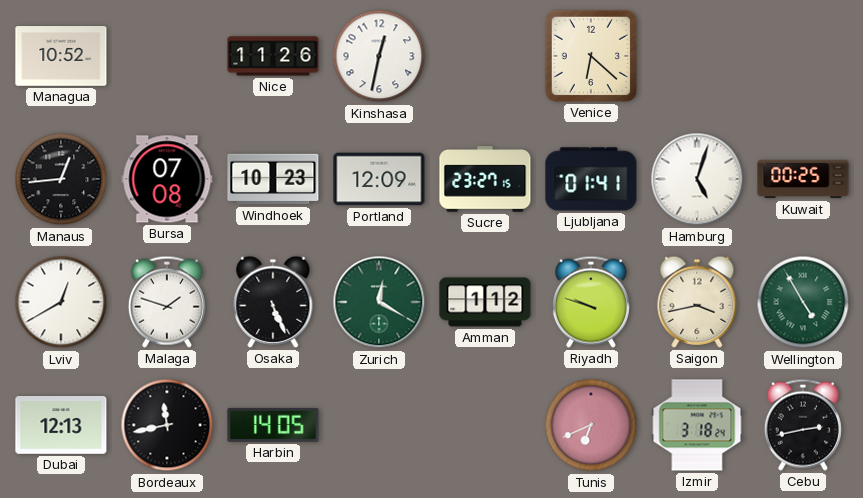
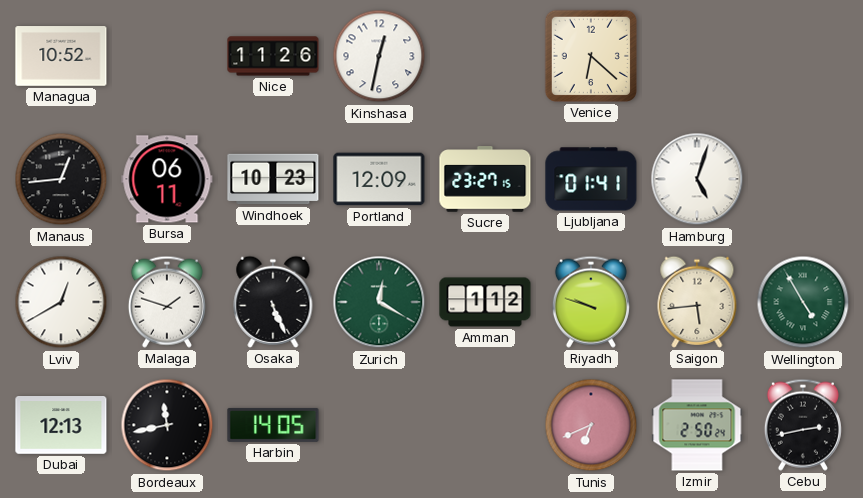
Bursa: 07:08 -> 06:11 (167, 179)
Kuwait: 00:25 -> none (803, 179)
Saigon: 3:43 -> 5:44 (697, 302)
Izmir: 3:18 -> 2:50 (697, 425)
